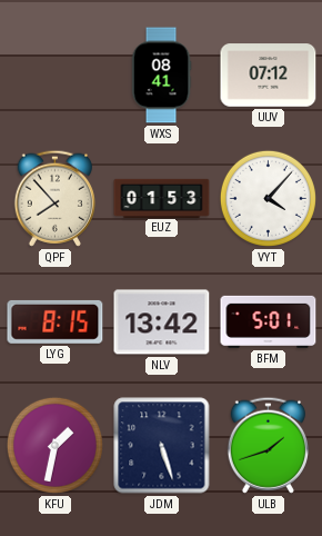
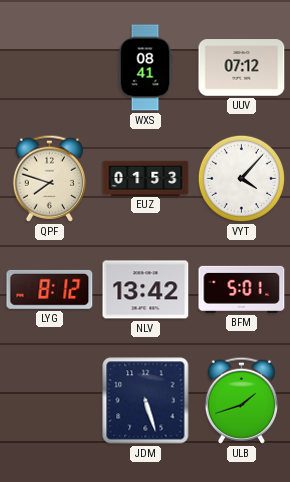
QPF: 7:53 -> 7:48 (49, 178)
LYG: 8:15 -> 8:12 (50, 289)
KFU: 1:32 -> none (54, 445)
